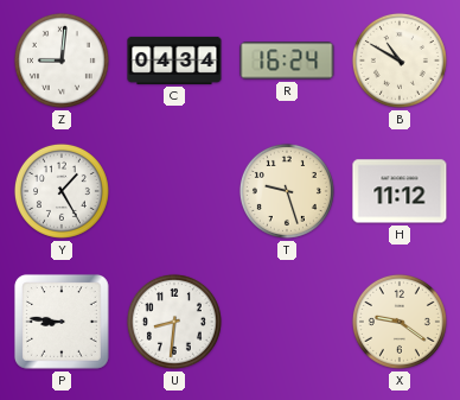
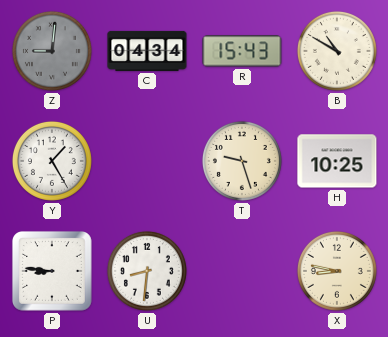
Z dial: white -> grey (52, 51)
R: 16:24 -> 15:43 (242, 51)
H: 11:12 -> 10:25 (337, 161)
X: 9:21 -> 8:47 (337, 271)
